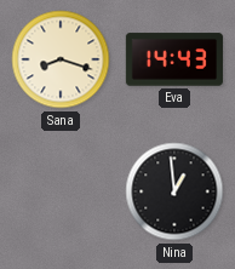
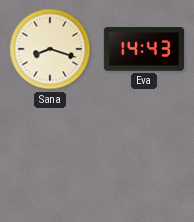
Nina: 12:59 -> none (174, 191)
